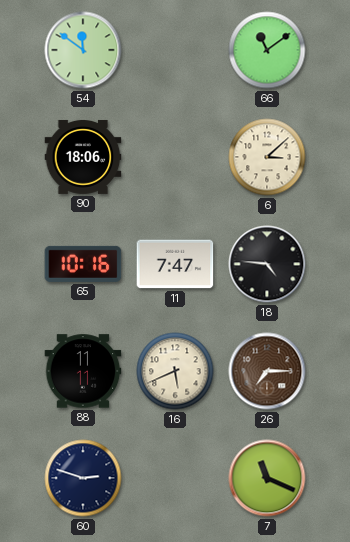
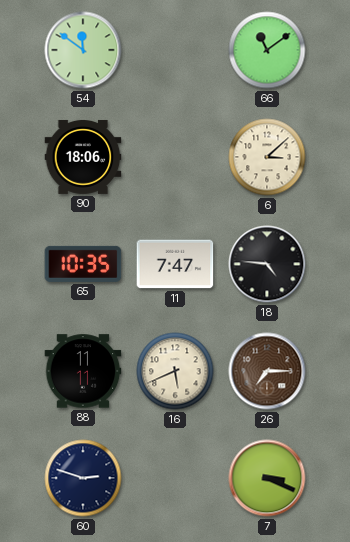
65: 10:16 -> 10:35 (83, 264)
7: 11:19 -> 3:19 (267, 478)
